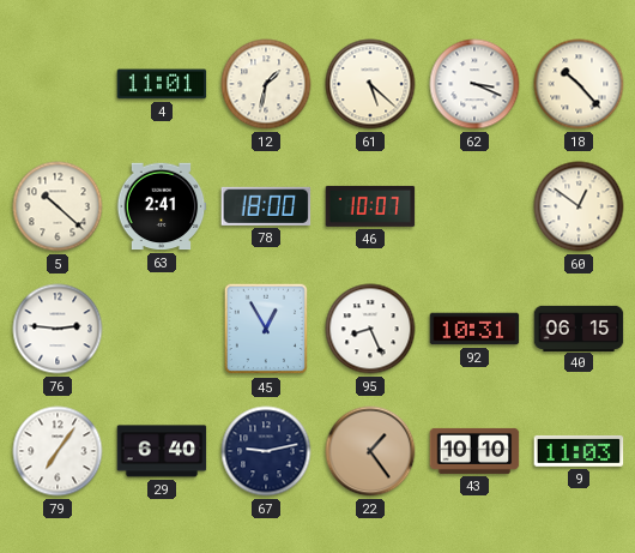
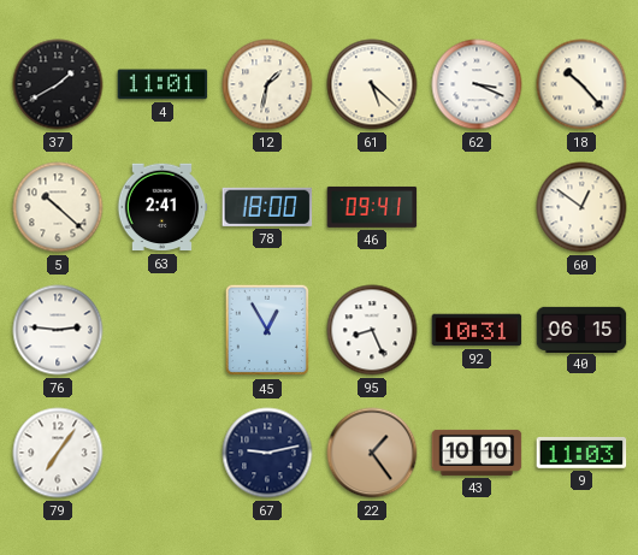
37: none -> 1:40 (58, 84)
46: 10:07 -> 09:41 (372, 207)
29: 6:40 -> none (162, 451)
